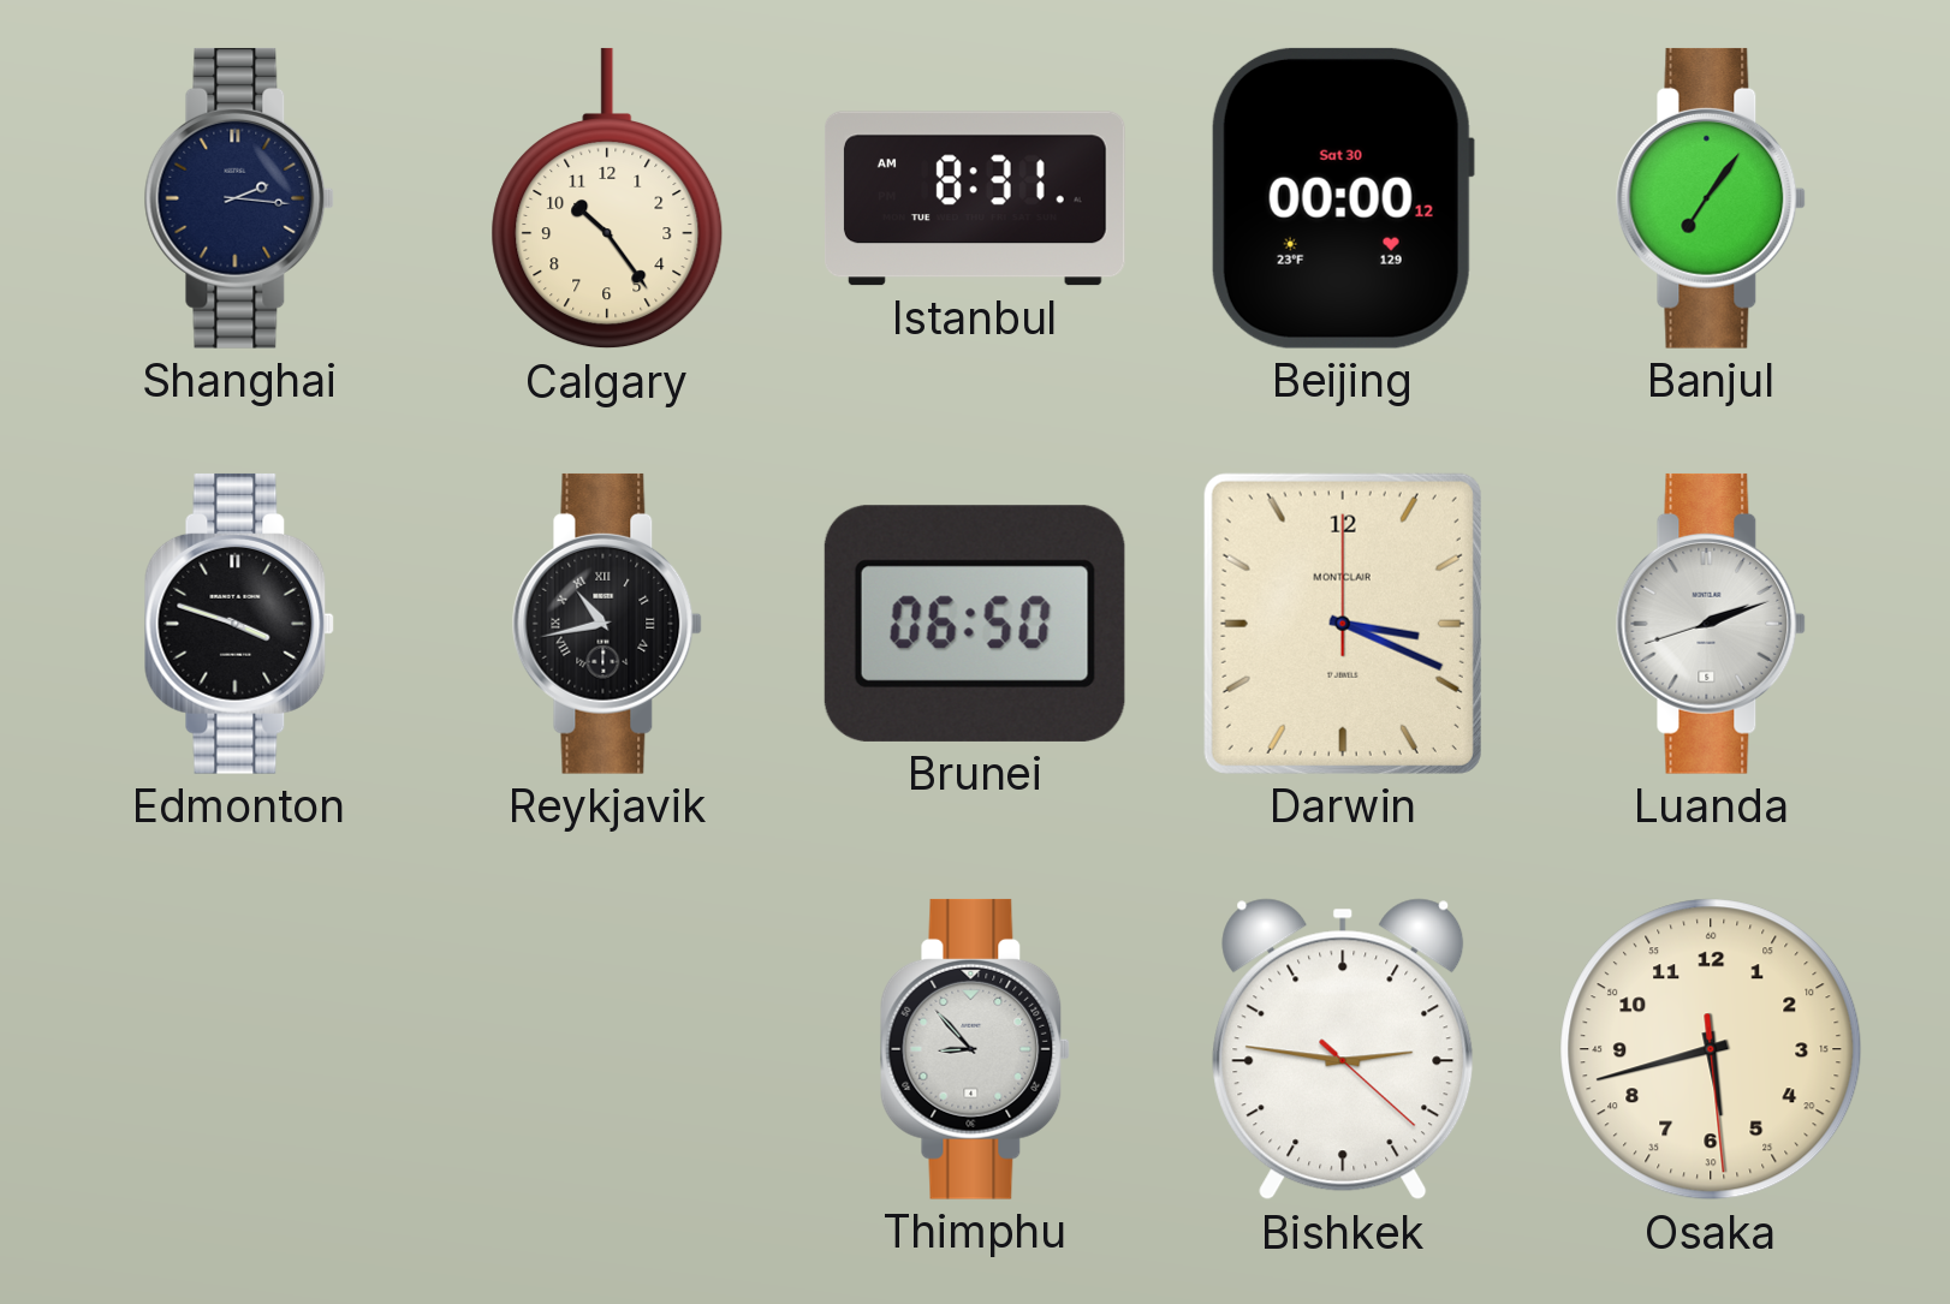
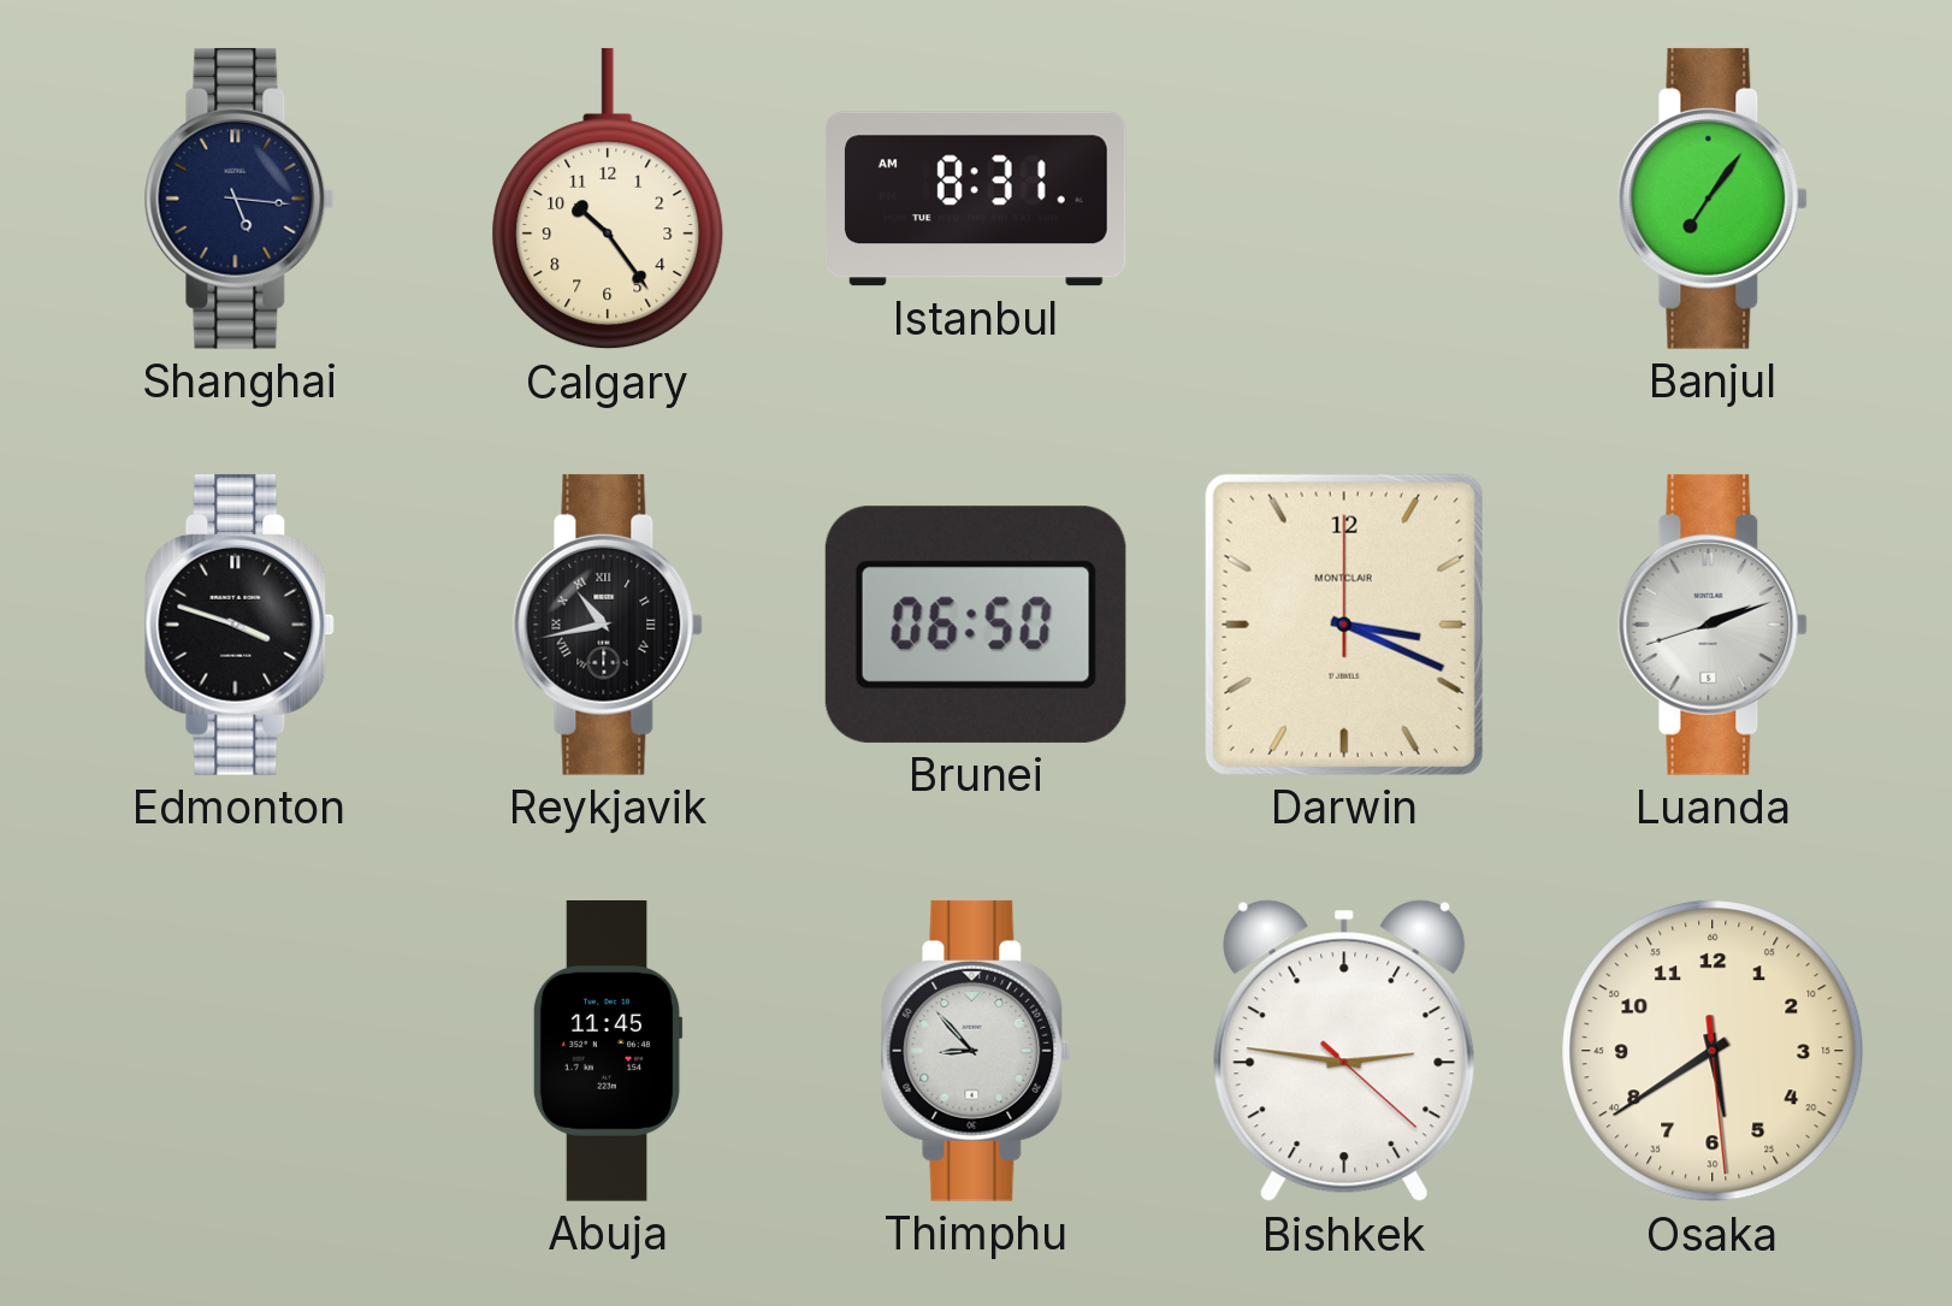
Shanghai: 2:16 -> 5:16 (239, 199)
Beijing: 00:00 -> none (1343, 198)
Abuja: none -> 11:45 (608, 1052)
Osaka: 5:42 -> 5:39 (1713, 1051)
